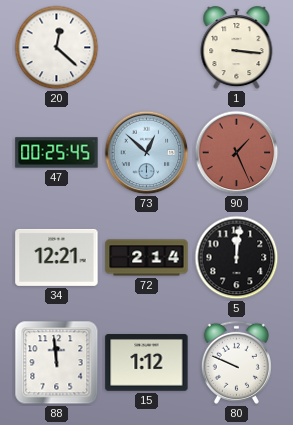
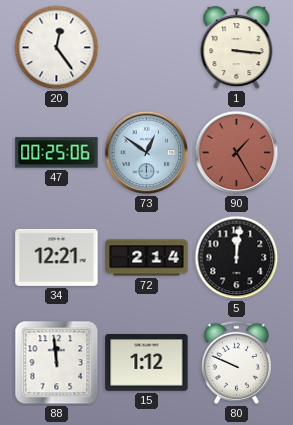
20: 12:22 -> 12:24 (57, 48)
47: 00:25:45 -> 00:25:06 (57, 153)
73: 12:52 -> 12:51 (147, 153)
90: 1:26 -> 1:25 (237, 153)
